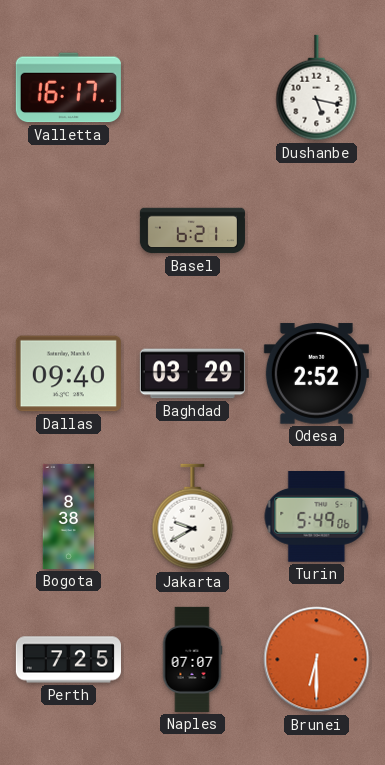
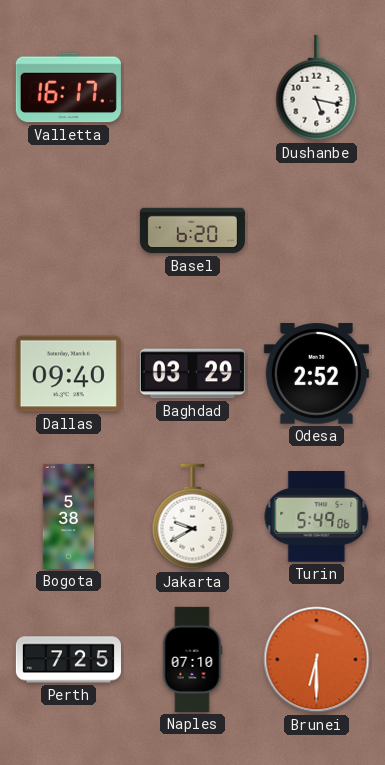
Basel: 6:21 -> 6:20 (192, 231)
Bogota: 8:38 -> 5:38 (69, 516)
Naples: 07:07 -> 07:10 (192, 659)
